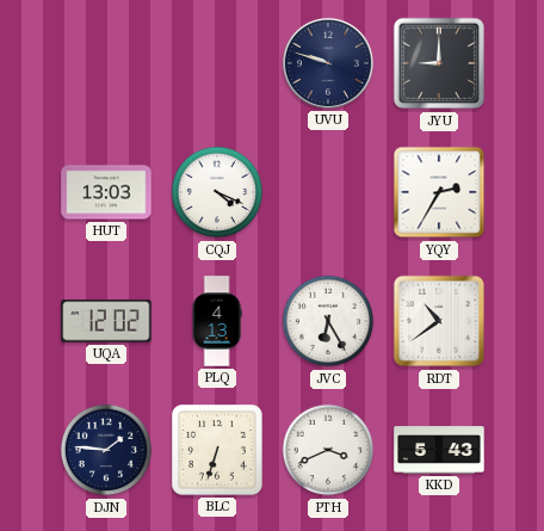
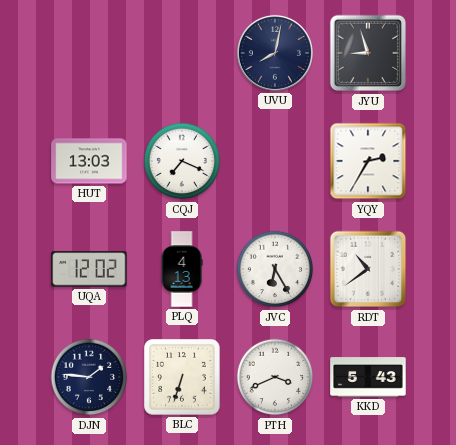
UVU: 9:48 -> 8:02 (275, 53)
JYU: 9:00 -> 8:57 (368, 53)
CQJ: 4:19 -> 7:19 (182, 161)
